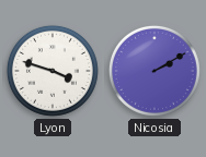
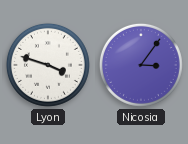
Nicosia: 2:10 -> 3:06 (141, 65)
